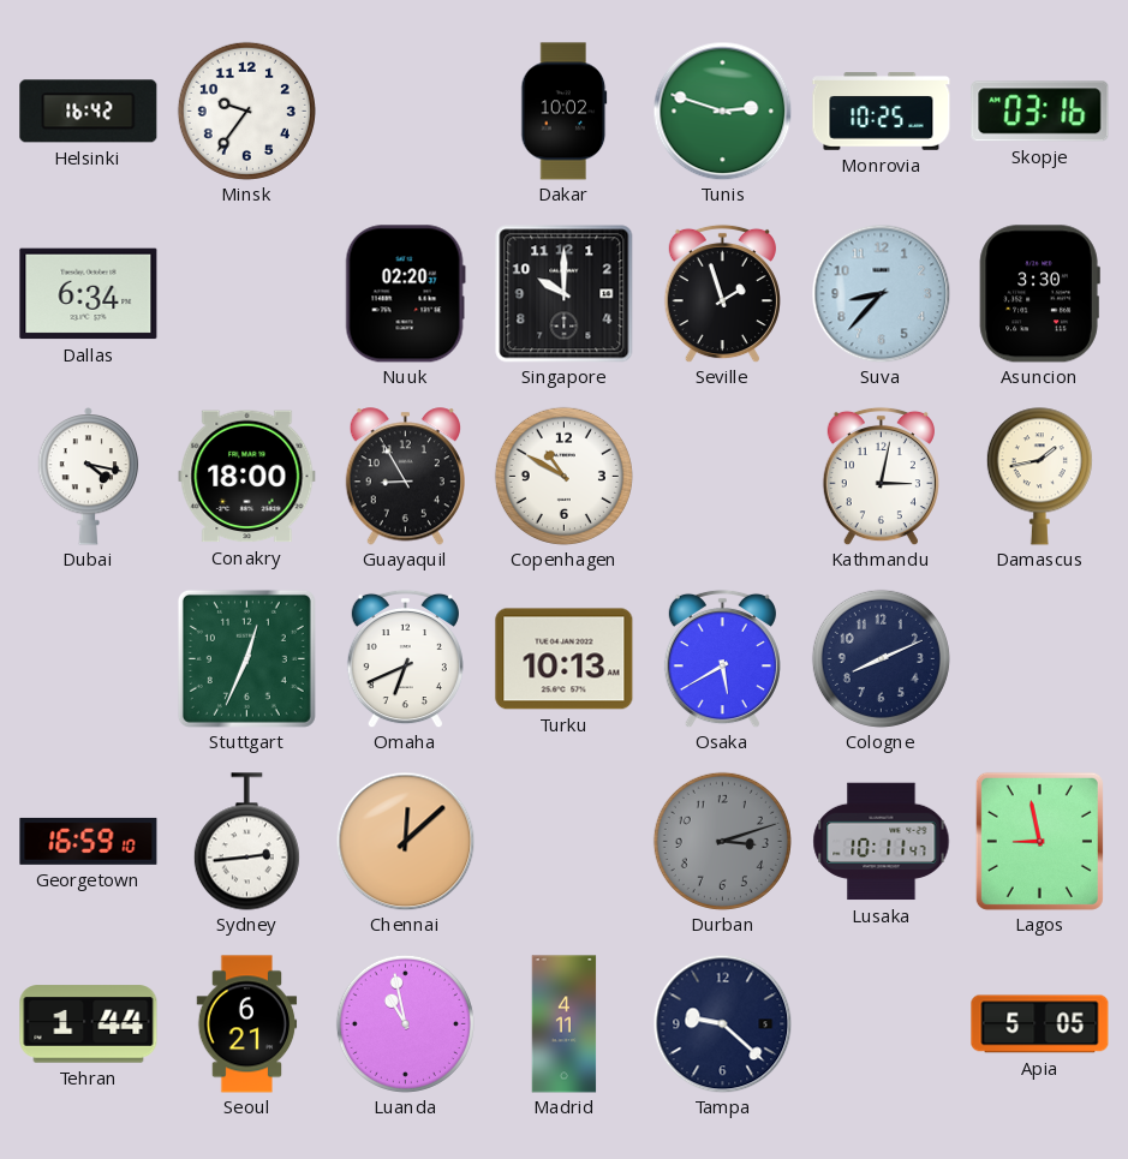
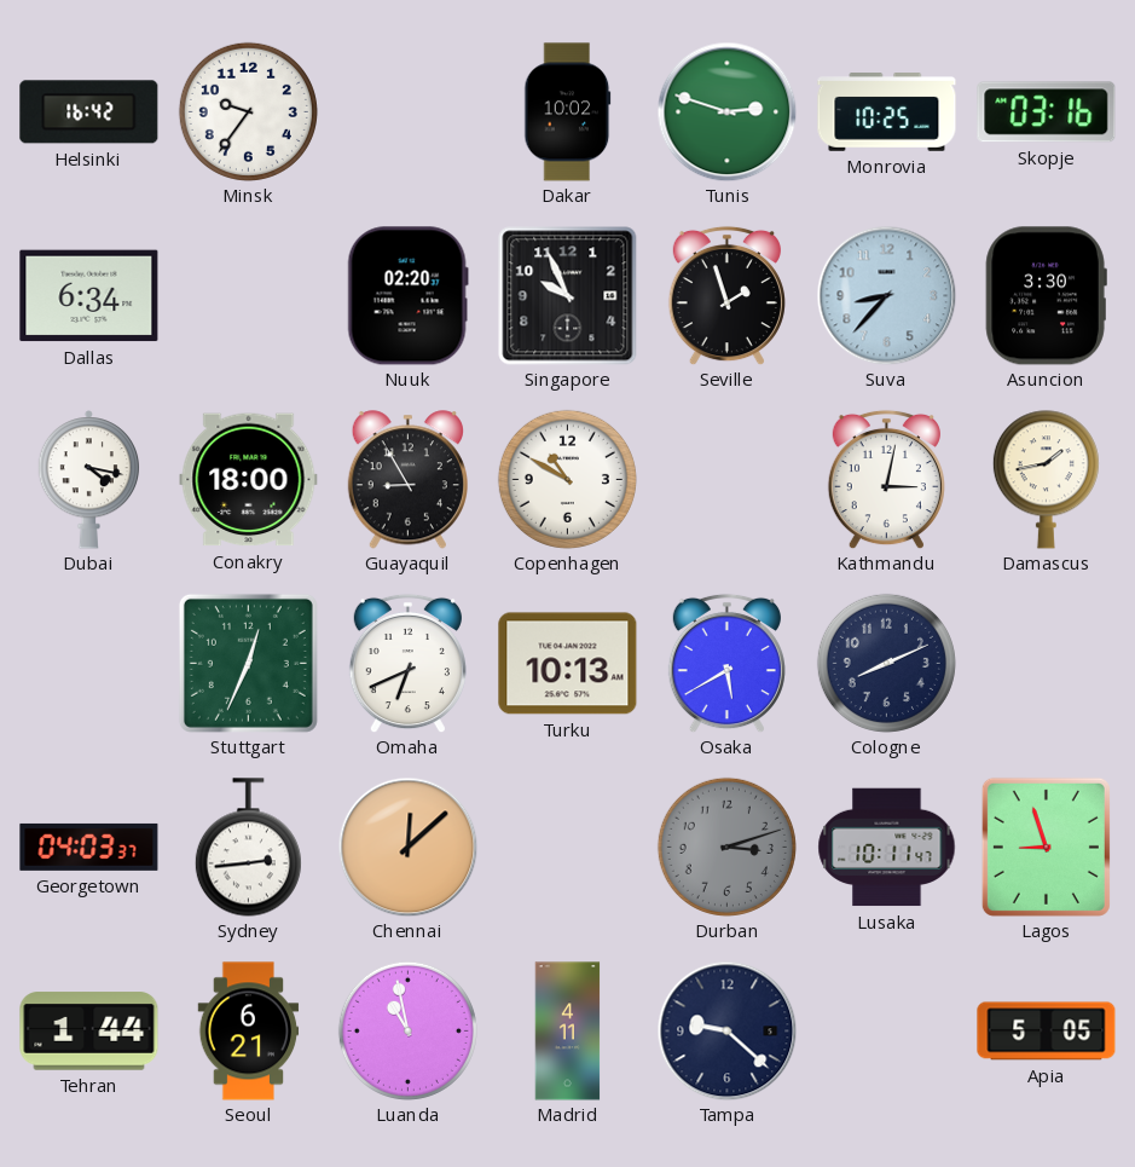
Singapore: 10:00 -> 9:56 (568, 296)
Georgetown: 16:59 -> 04:03 (89, 847)
Lagos: 8:58 -> 8:57 (1046, 847)
